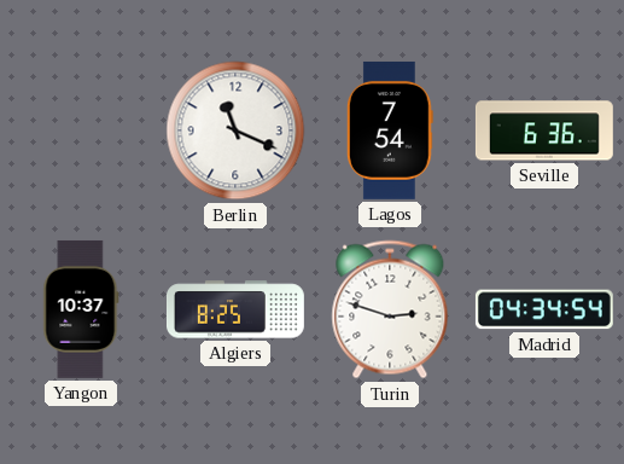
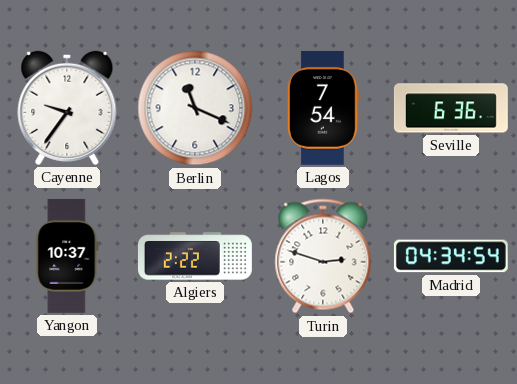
Cayenne: none -> 9:36 (67, 108)
Algiers: 8:25 -> 2:22 (195, 256)
